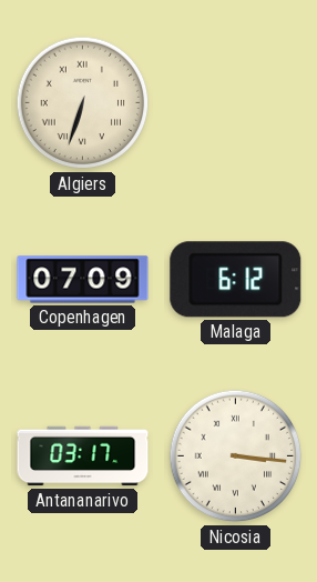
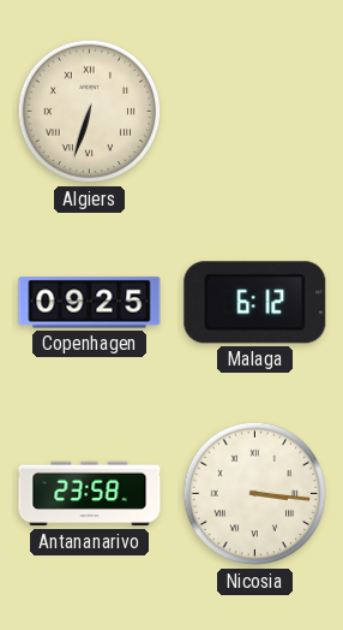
Copenhagen: 07:09 -> 09:25 (90, 303)
Antananarivo: 03:17 -> 23:58 (90, 494)
